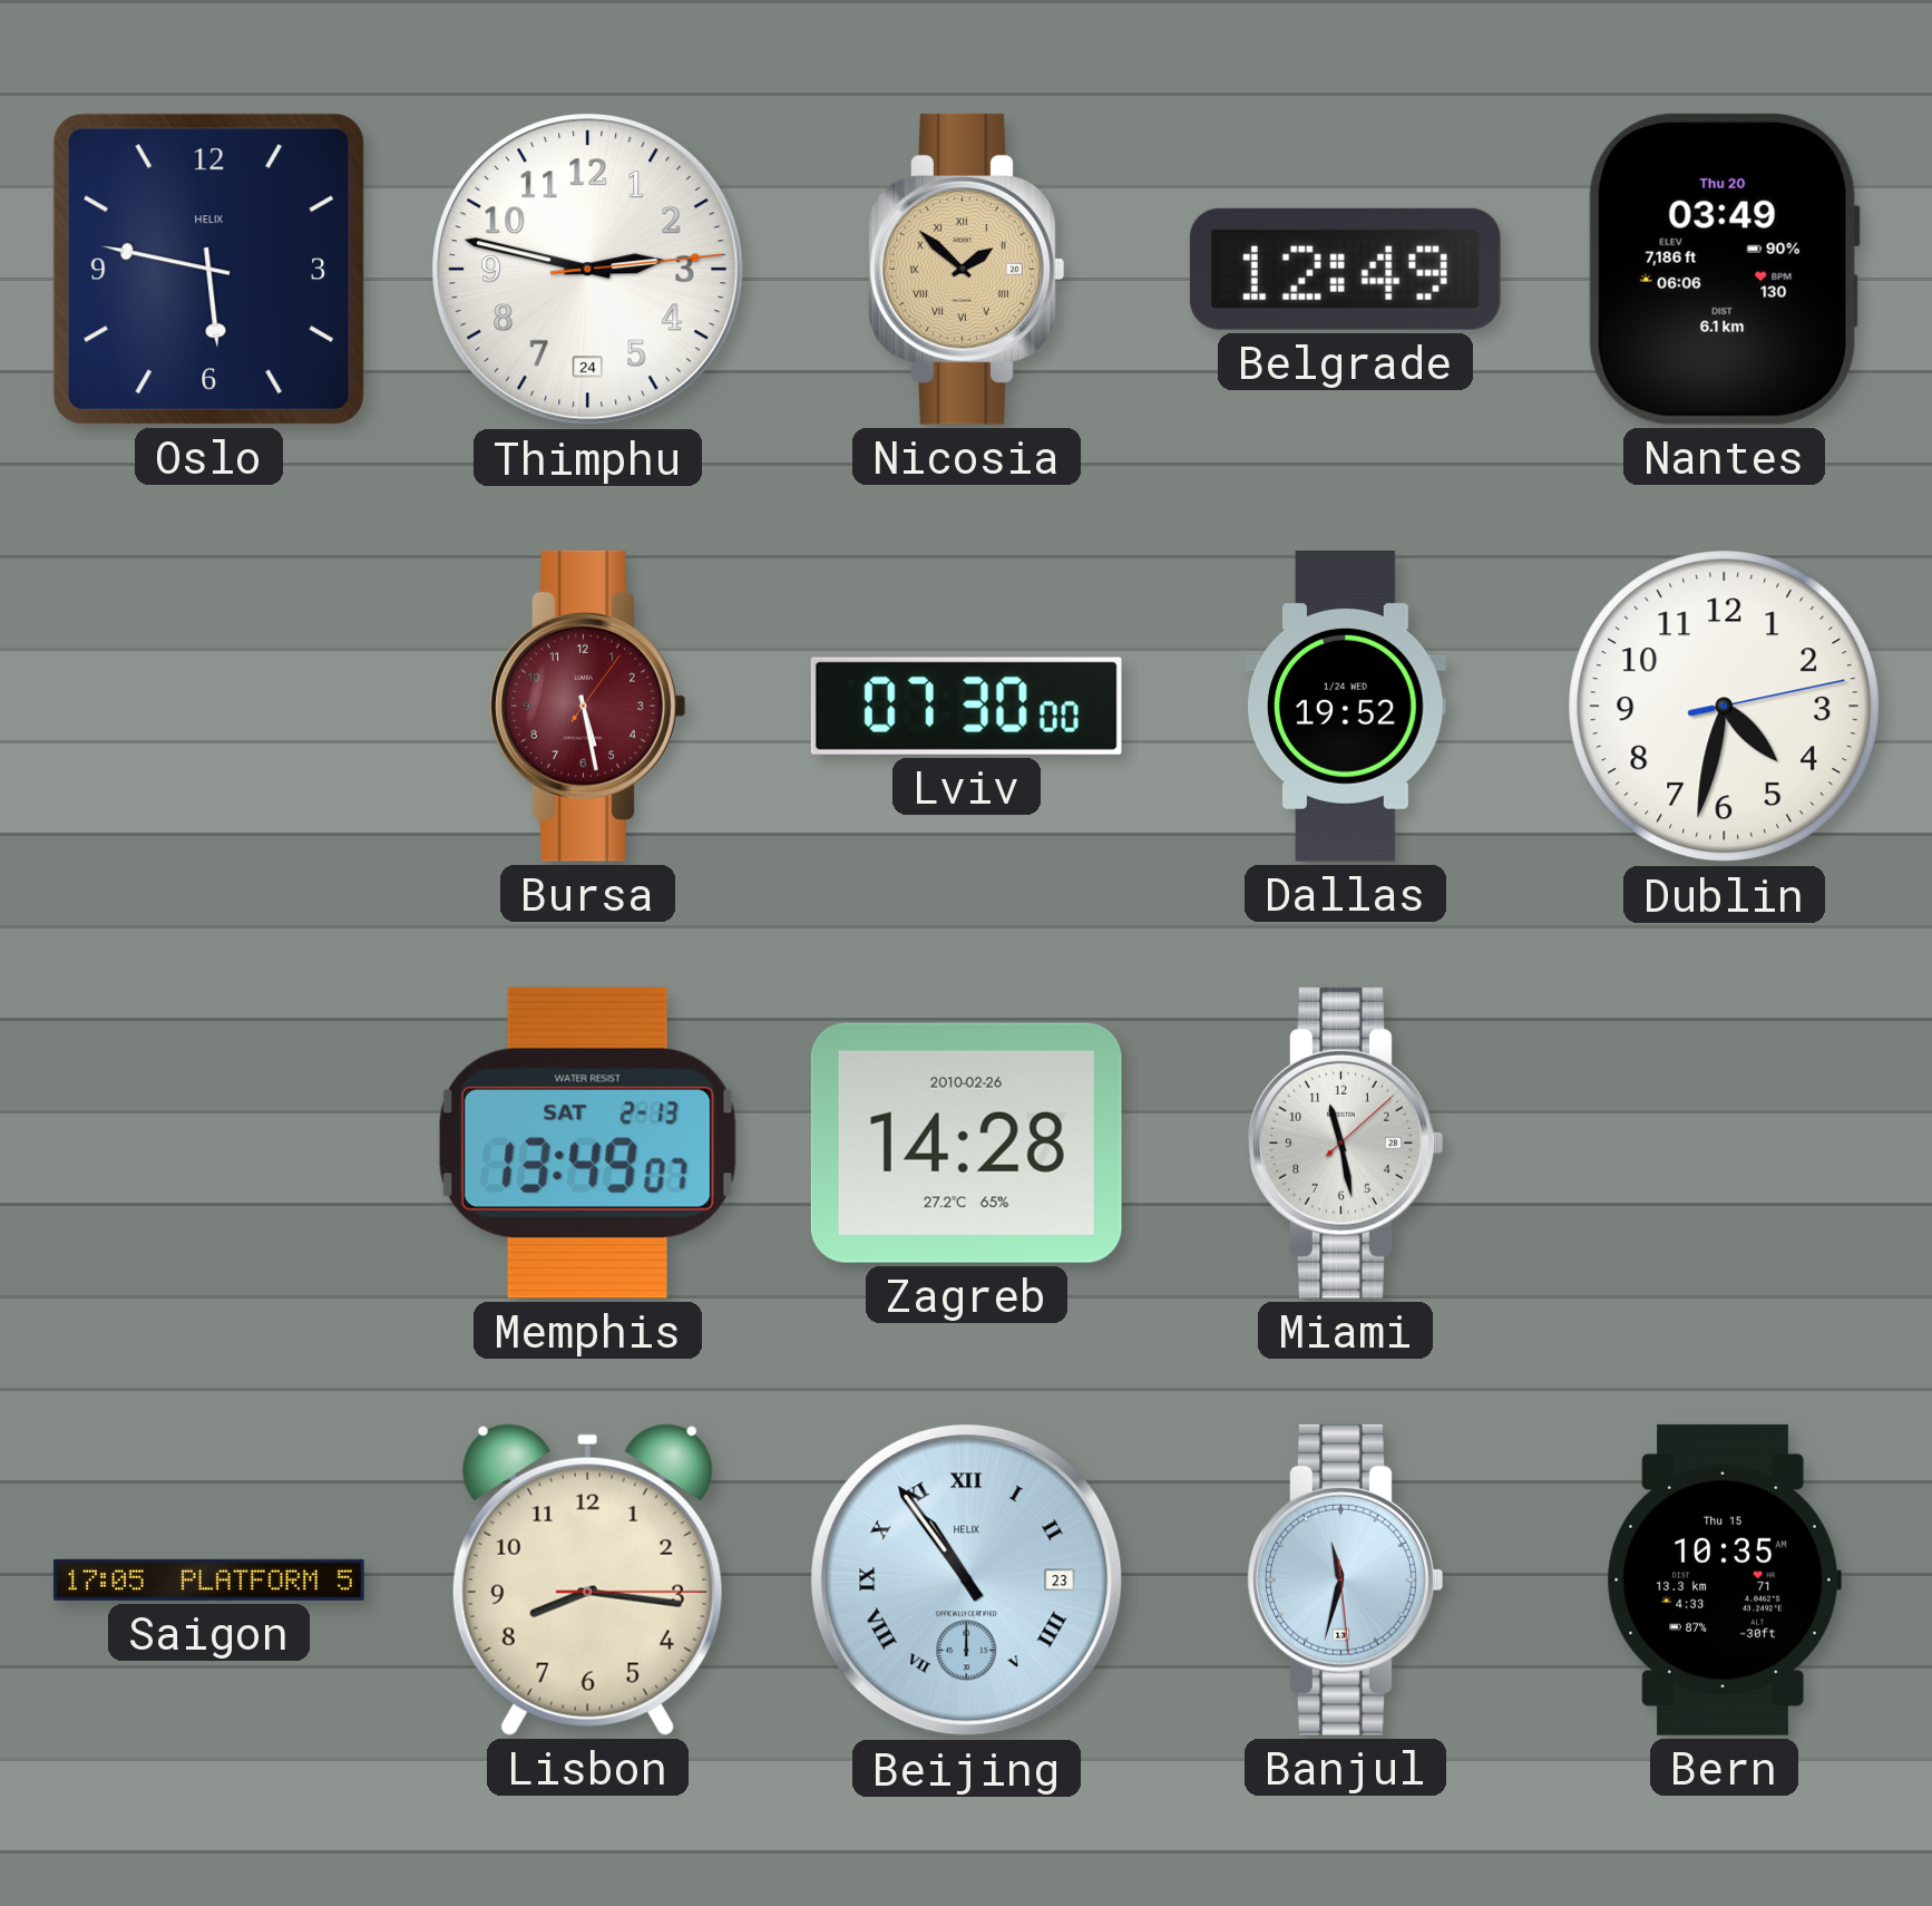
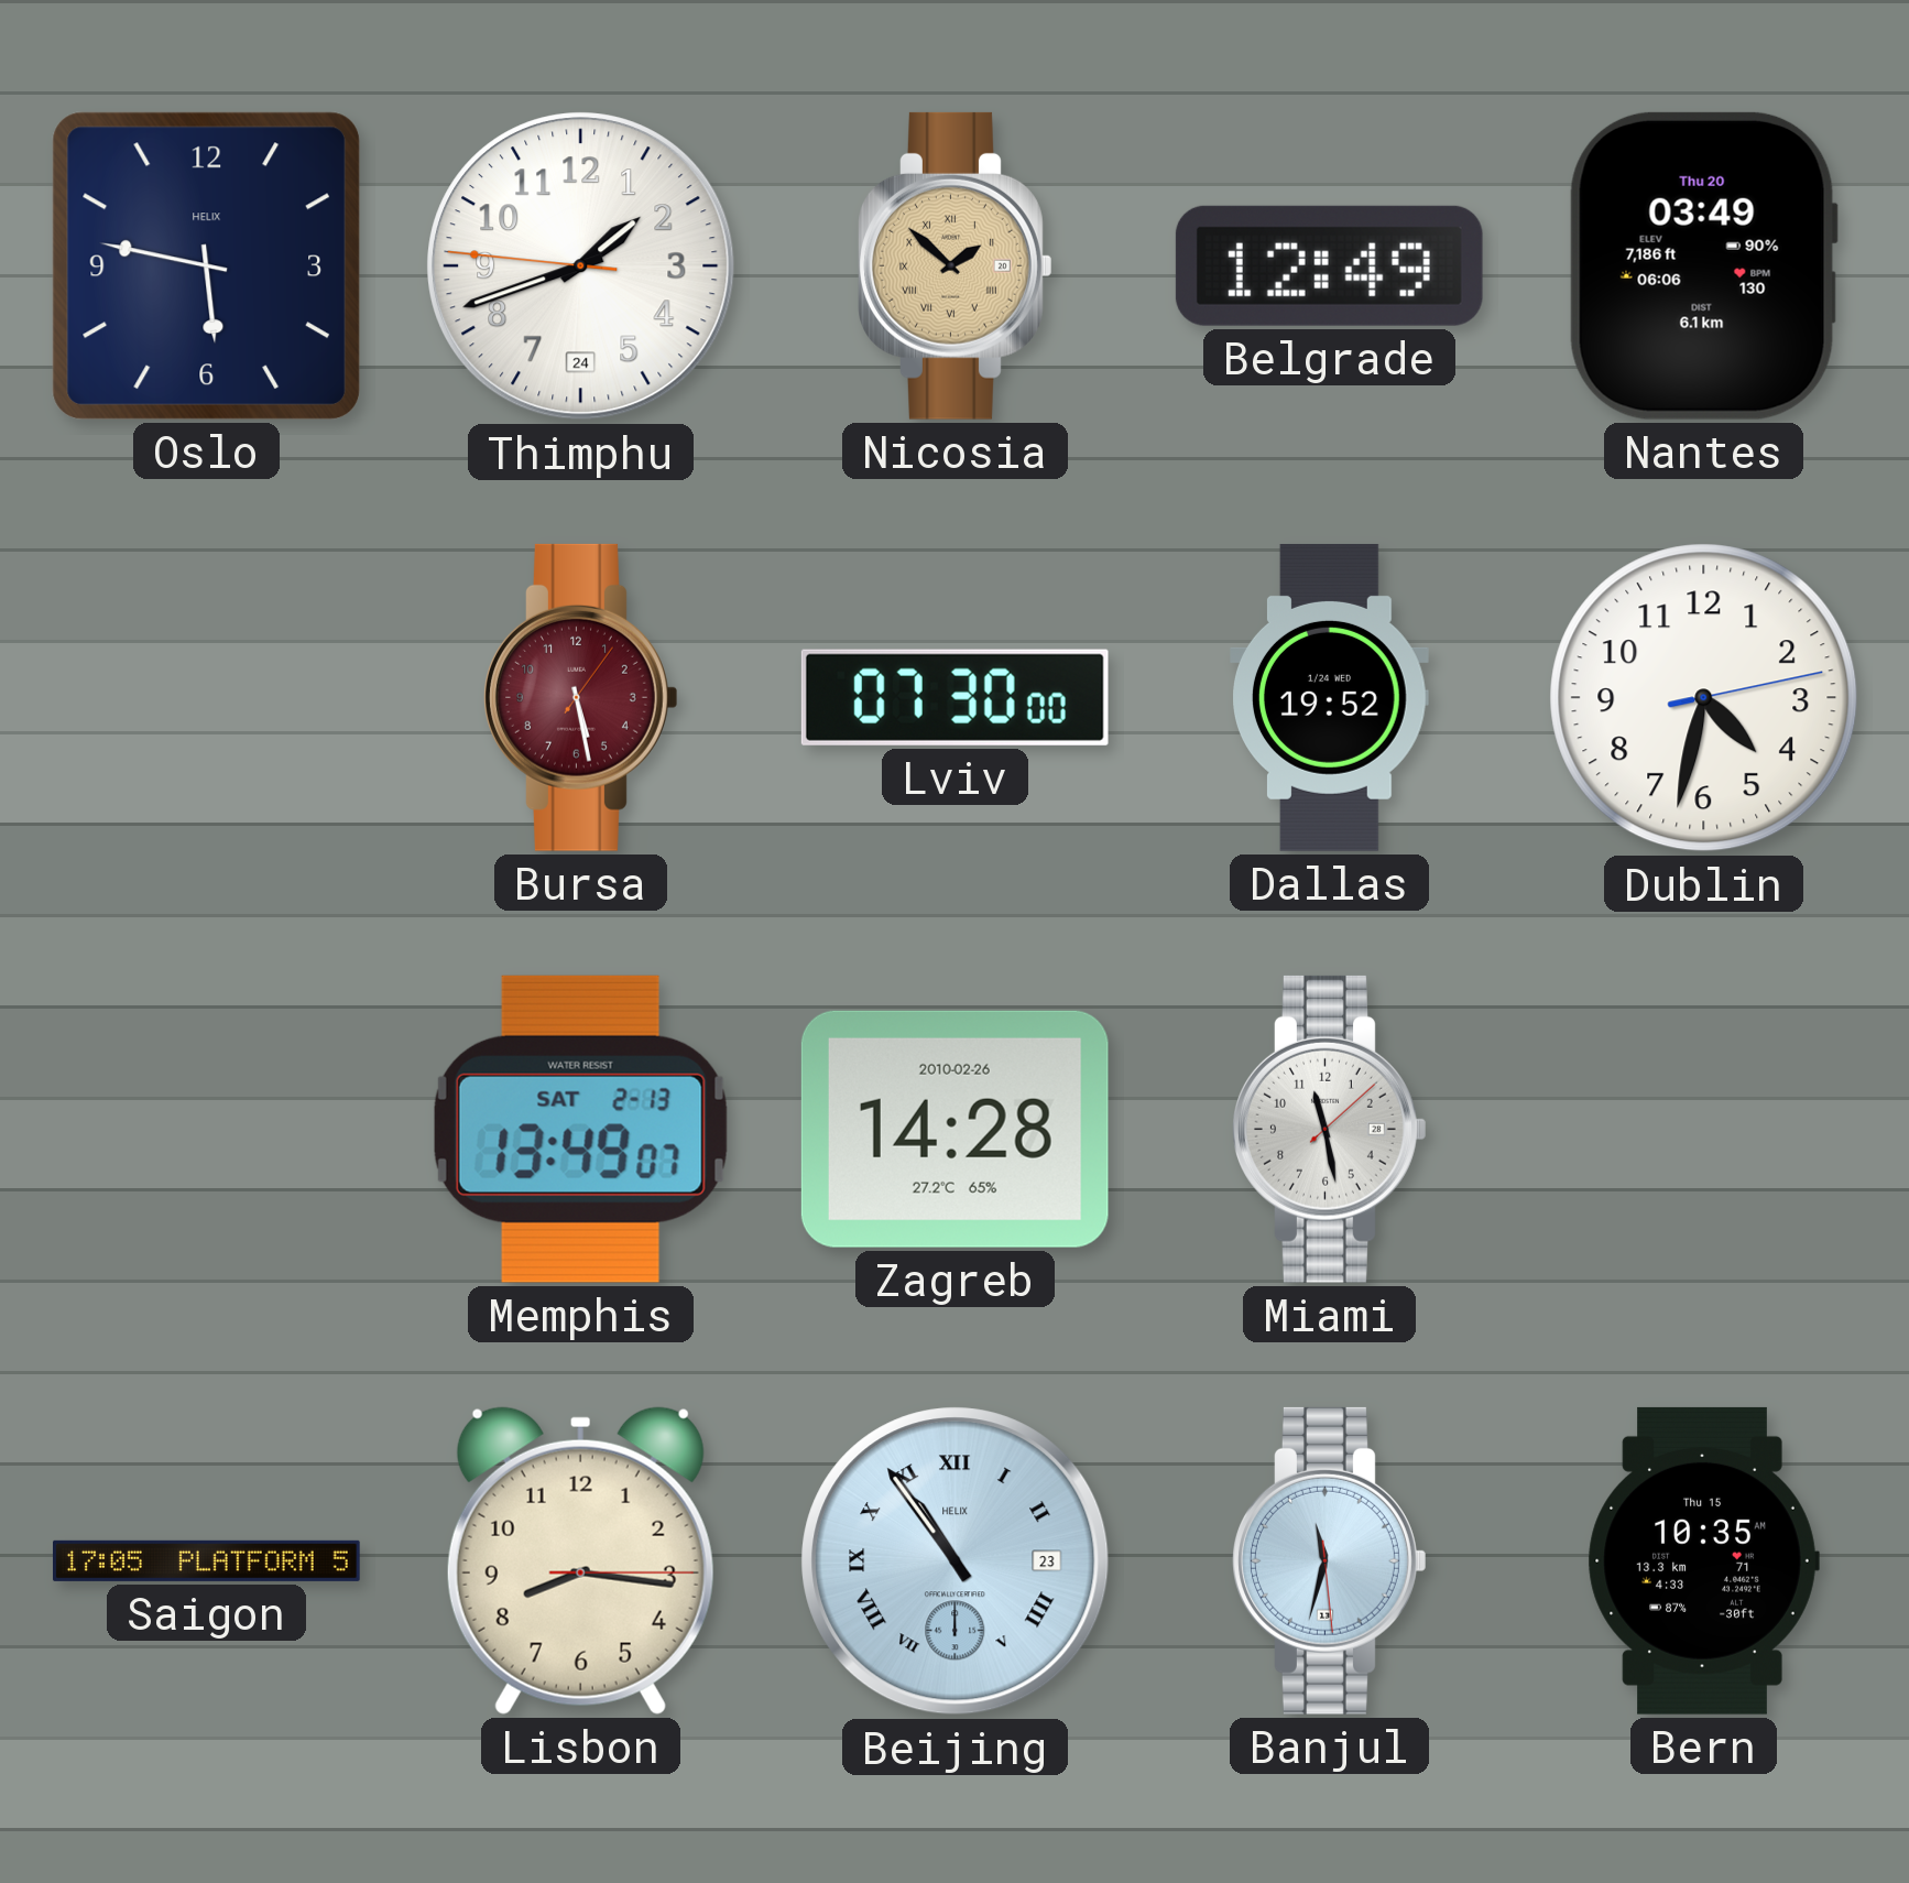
Thimphu: 2:47 -> 1:41 (581, 266)
